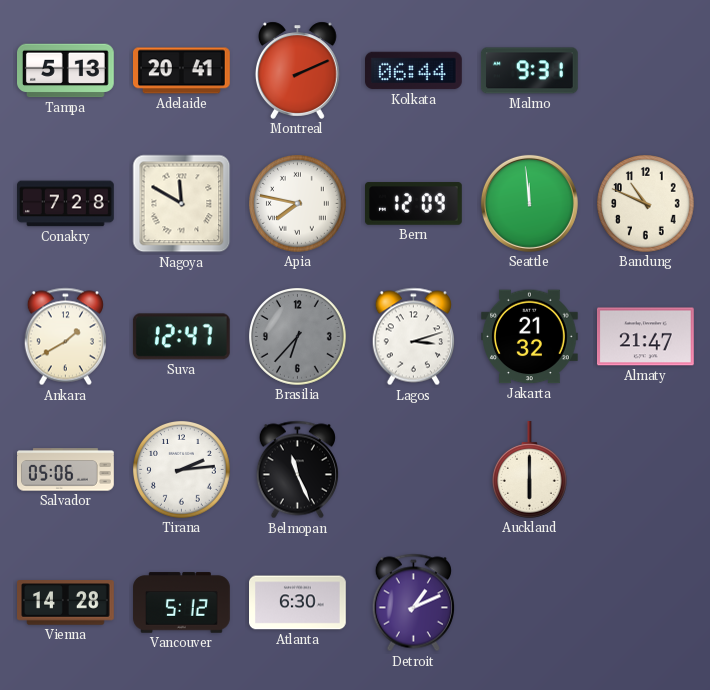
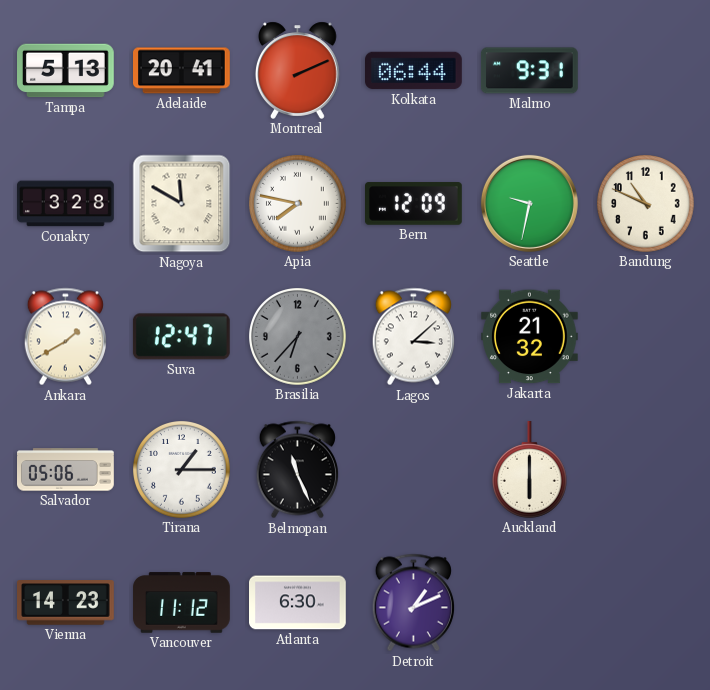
Conakry: 7:28 -> 3:28 (66, 204)
Seattle: 11:59 -> 9:32 (529, 203)
Lagos: 3:12 -> 3:08 (413, 337)
Almaty: 21:47 -> none (646, 337)
Tirana: 2:14 -> 1:15 (182, 470)
Vienna: 14:28 -> 14:23 (66, 603)
Vancouver: 5:12 -> 11:12 (182, 603)
